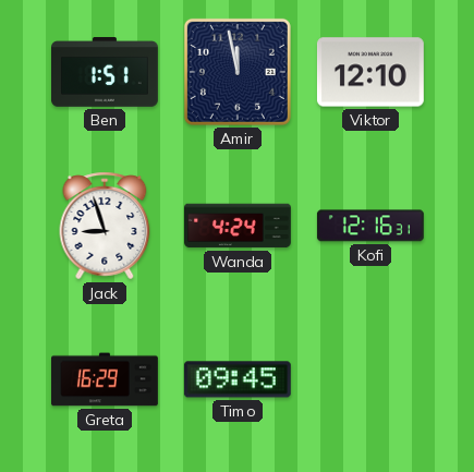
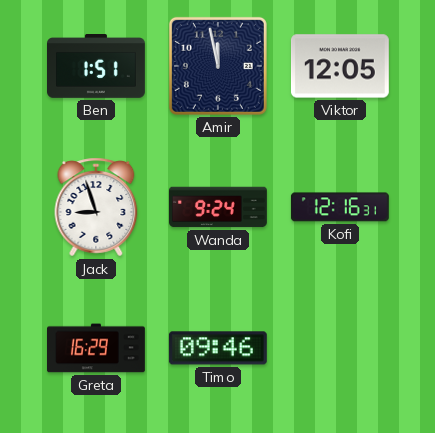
Viktor: 12:10 -> 12:05 (340, 66)
Wanda: 4:24 -> 9:24 (219, 207)
Timo: 09:45 -> 09:46 (218, 348)
